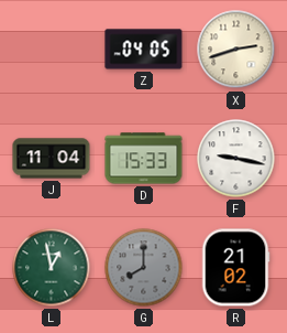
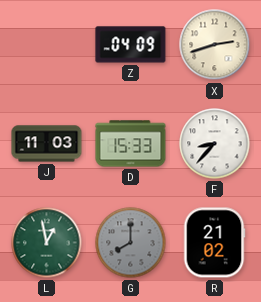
Z: 04:05 -> 04:09 (131, 45)
J: 11:04 -> 11:03 (47, 144)
F: 9:17 -> 8:37 (215, 144)
